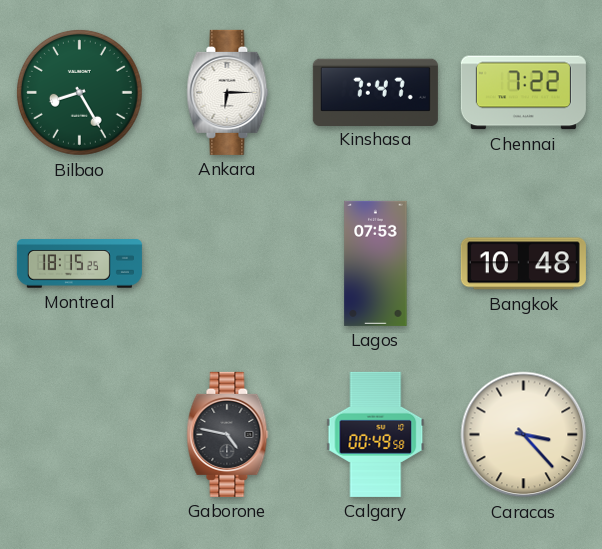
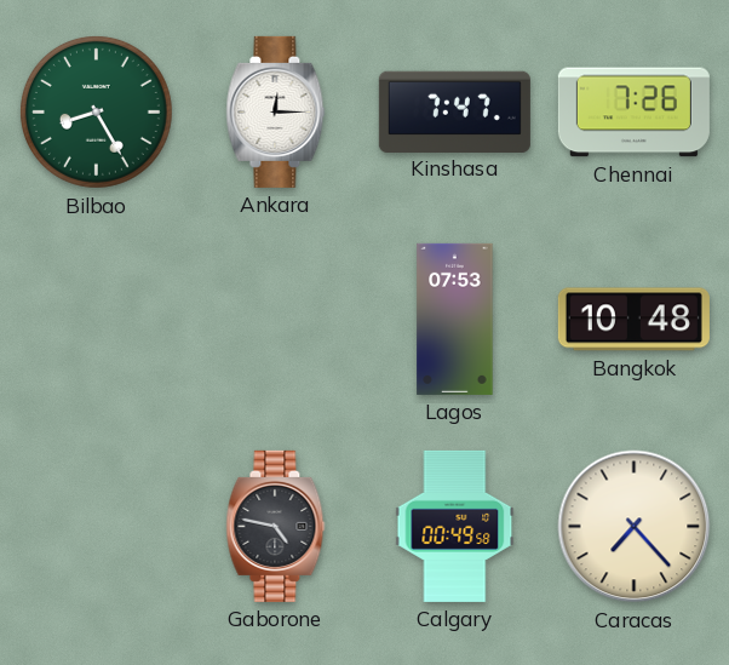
Ankara: 6:15 -> 12:15 (276, 111)
Chennai: 7:22 -> 7:26 (633, 113)
Montreal: 18:15 -> none (79, 264)
Caracas: 3:23 -> 7:23 (635, 527)
